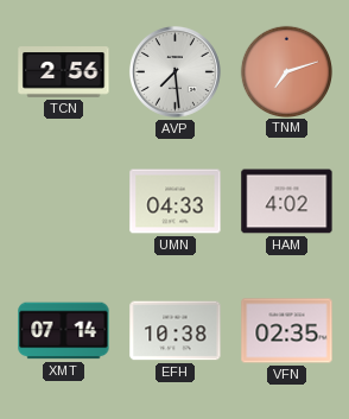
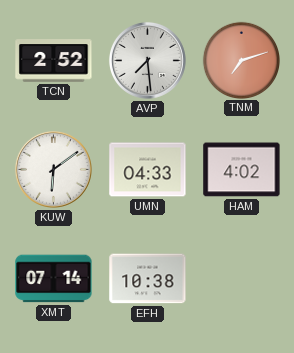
TCN: 2:56 -> 2:52 (54, 61)
KUW: none -> 6:09 (53, 169)
VFN: 02:35 -> none (287, 331)
